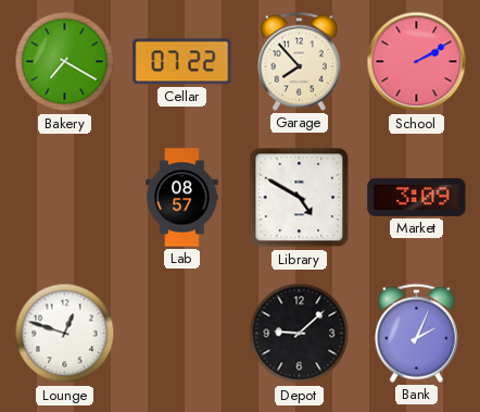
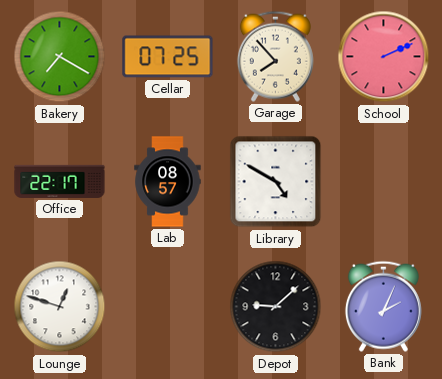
Cellar: 07:22 -> 07:25 (168, 57)
School: 2:10 -> 2:11 (384, 57)
Office: none -> 22:17 (60, 181)
Market: 3:09 -> none (417, 197)
